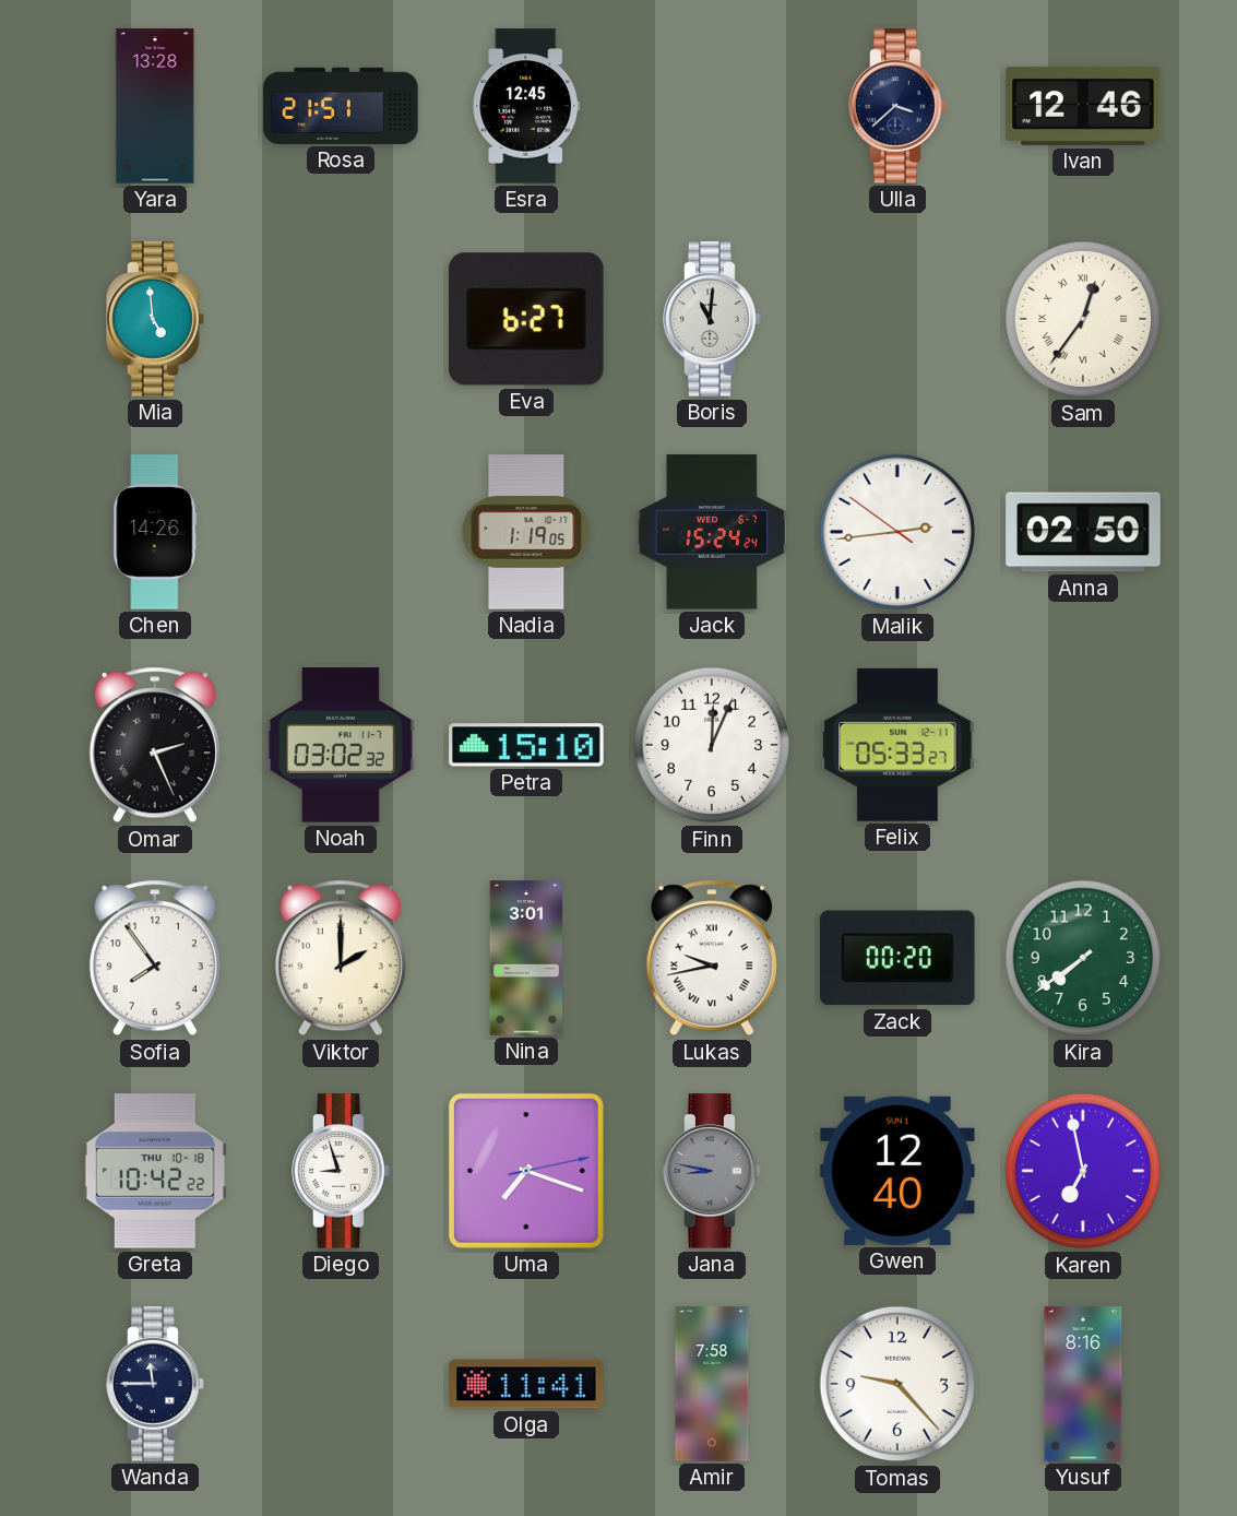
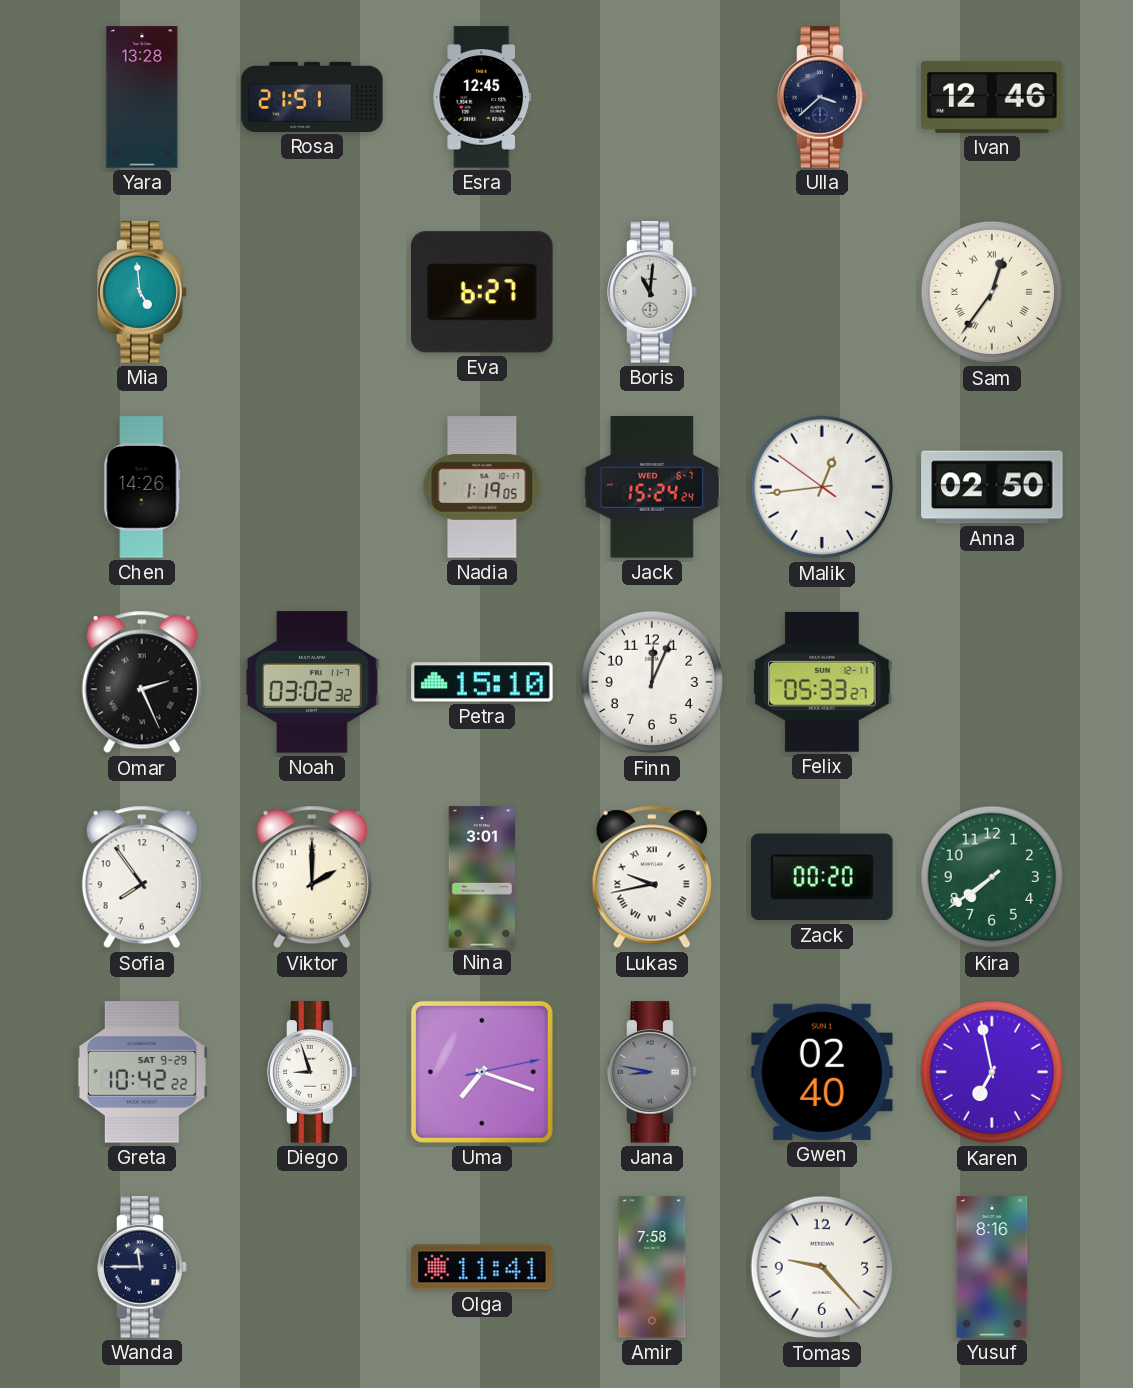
Malik: 2:43 -> 12:43 (822, 487)
Greta date: THU 10-18 -> SAT 9-29 (142, 1072)
Gwen: 12:40 -> 02:40 (822, 1072)
